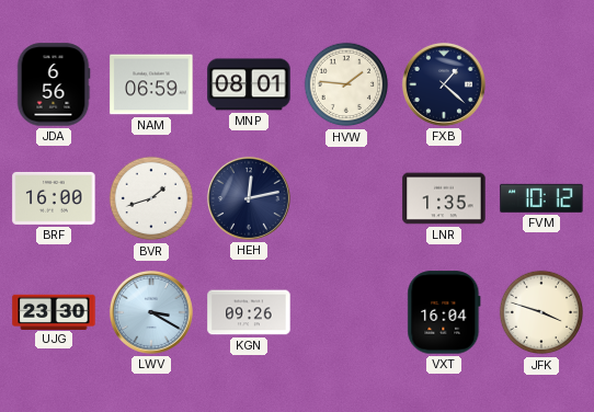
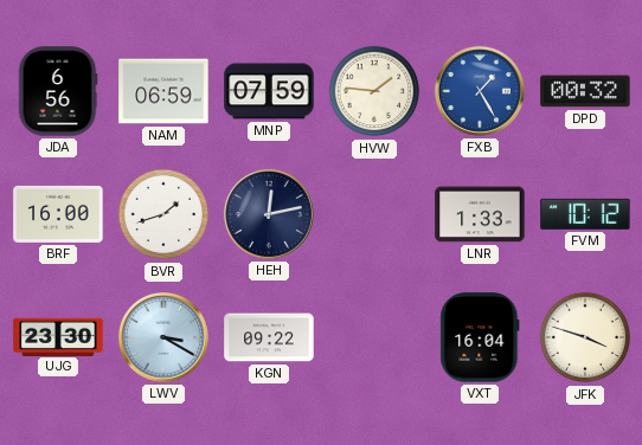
MNP: 08:01 -> 07:59 (269, 91)
FXB: 1:22 -> 1:25 (480, 91)
FXB dial: navy -> blue (480, 91)
DPD: none -> 00:32 (585, 91)
LNR: 1:35 -> 1:33 (480, 214)
KGN: 09:26 -> 09:22 (269, 337)
